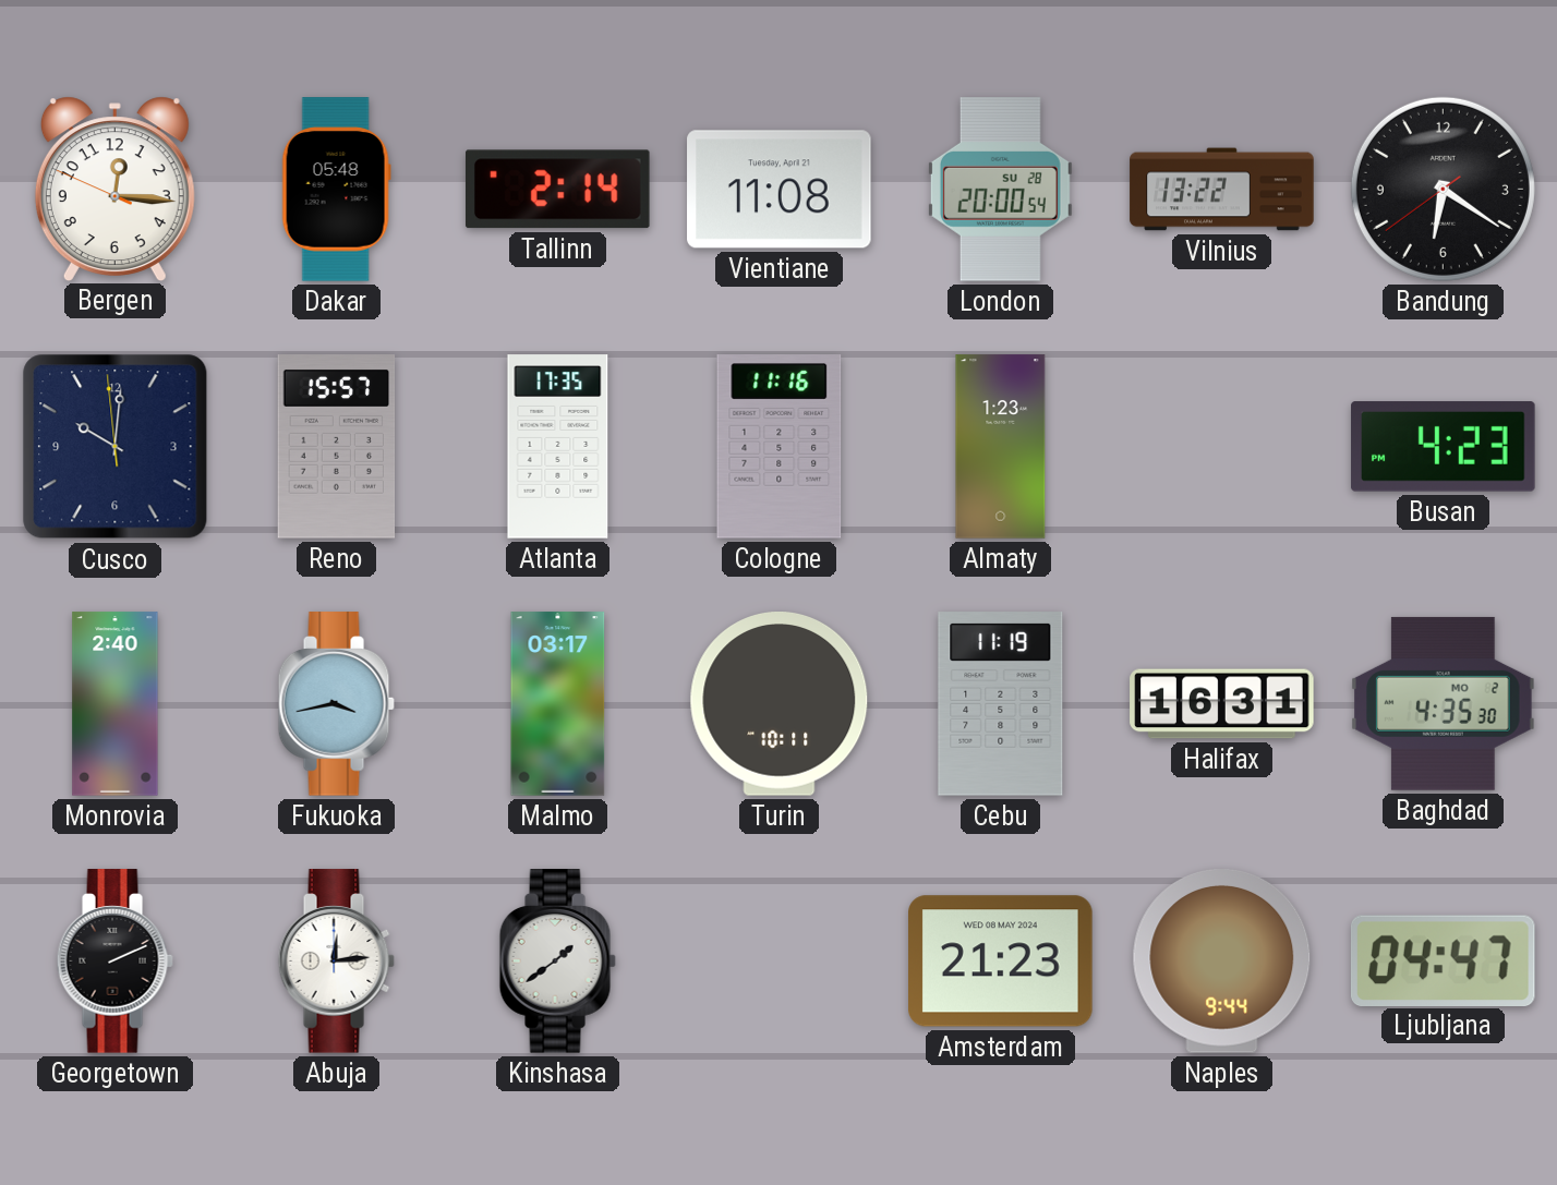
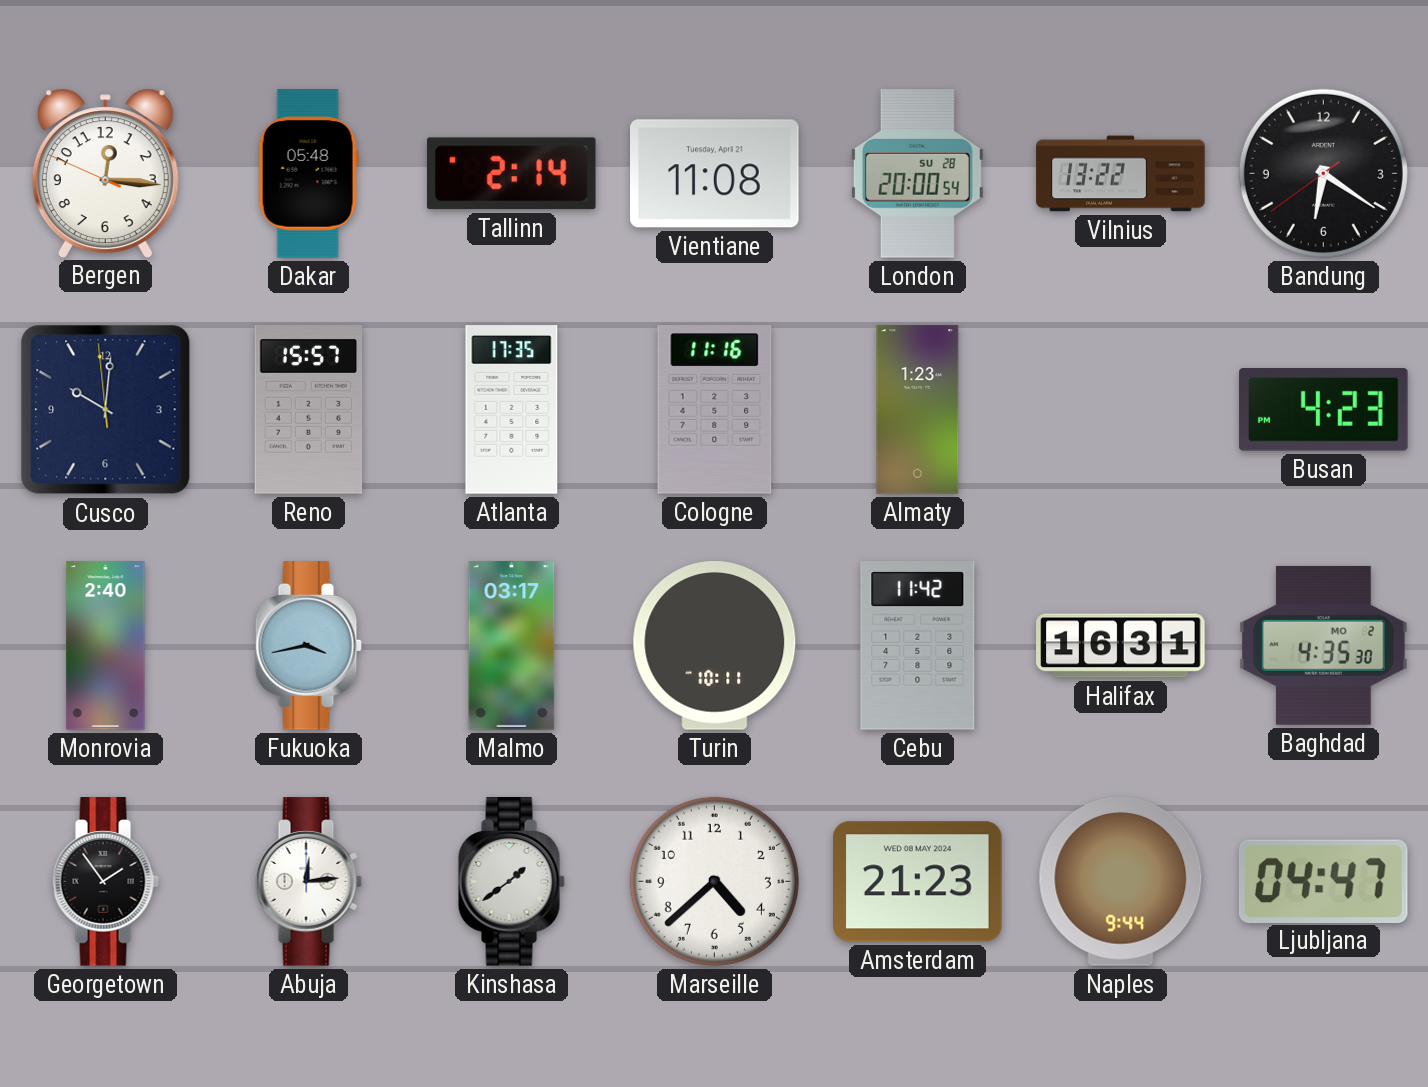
Cebu: 11:19 -> 11:42 (918, 646)
Georgetown: 2:11 -> 1:54 (105, 882)
Marseille: none -> 4:38 (714, 881)
